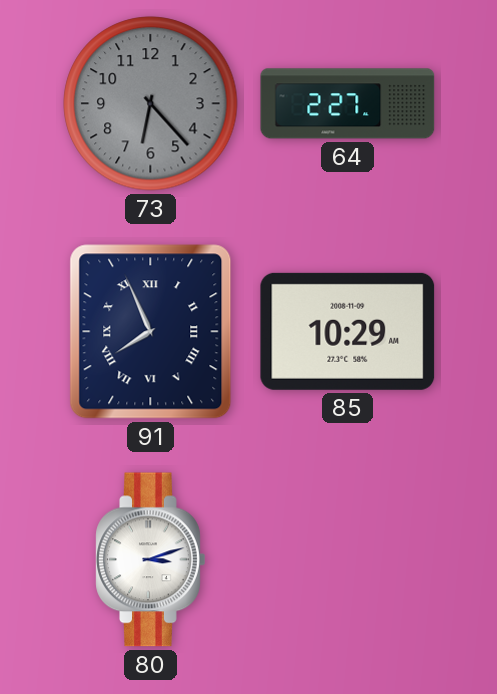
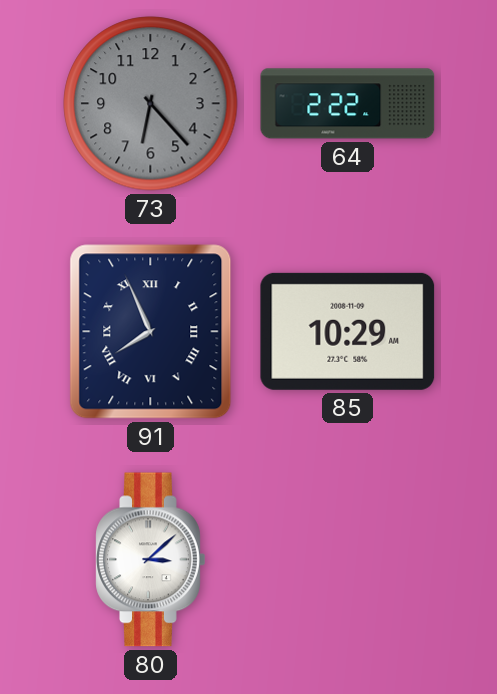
64: 2:27 -> 2:22 (348, 104)
80: 3:12 -> 3:08 (151, 560)
